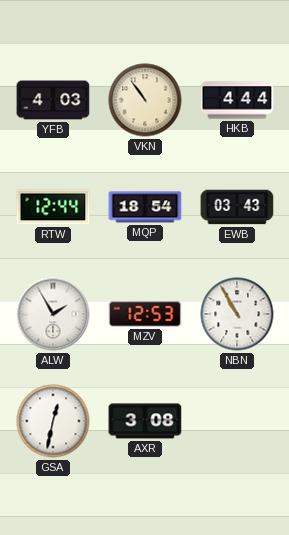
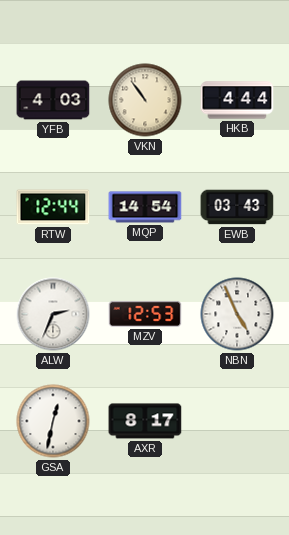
MQP: 18:54 -> 14:54 (145, 207)
ALW: 1:55 -> 2:34 (53, 314)
NBN: 10:55 -> 4:56 (237, 314)
AXR: 3:08 -> 8:17 (145, 421)
